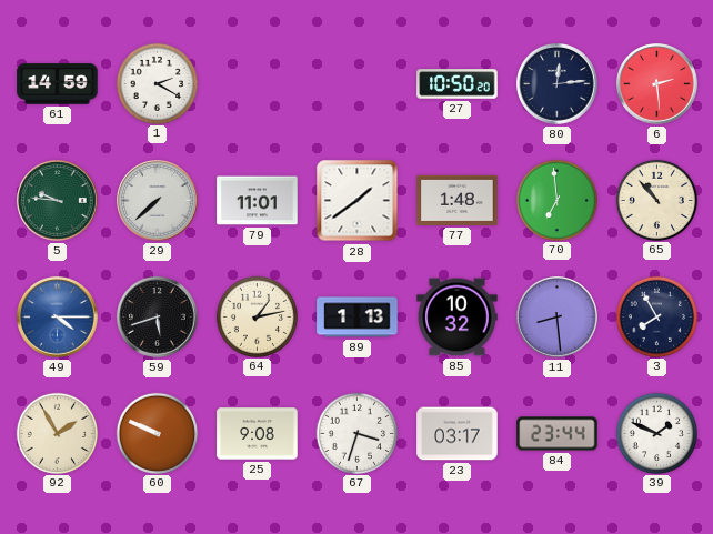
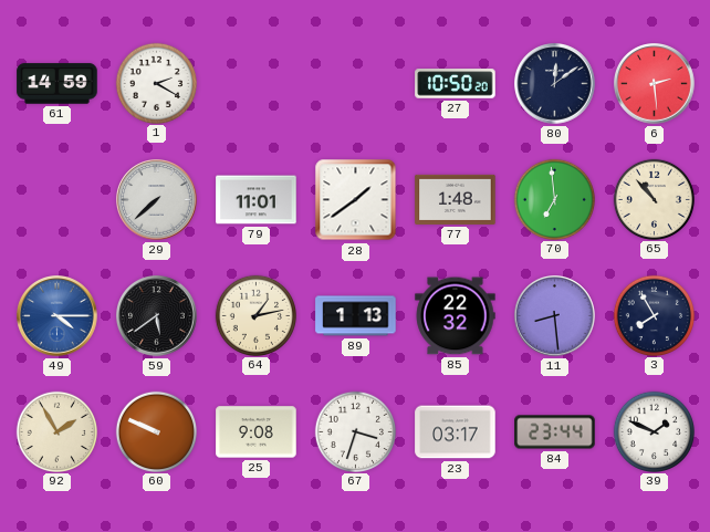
80: 12:14 -> 12:09 (555, 84)
5: 9:46 -> none (58, 201)
59: 5:42 -> 5:39 (157, 316)
85: 10:32 -> 22:32 (456, 316)
